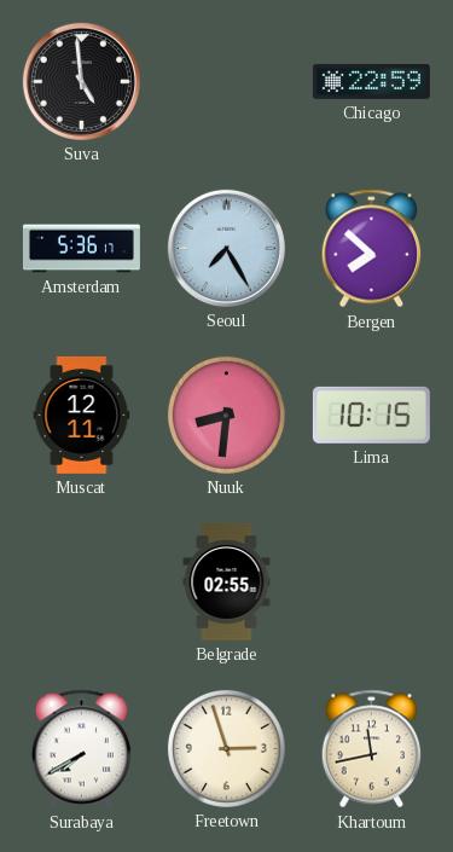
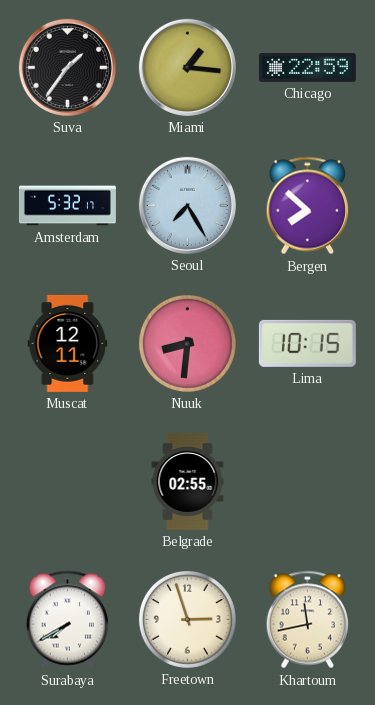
Suva: 4:59 -> 1:36 (67, 67)
Miami: none -> 1:16 (187, 67)
Amsterdam: 5:36 -> 5:32 (67, 206)
